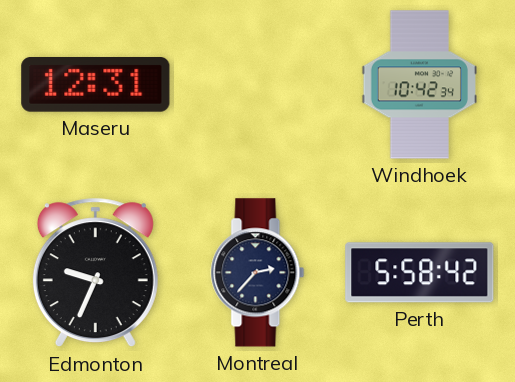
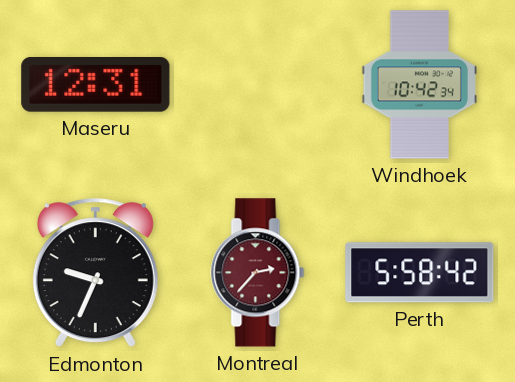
Montreal dial: navy -> burgundy (258, 273)
